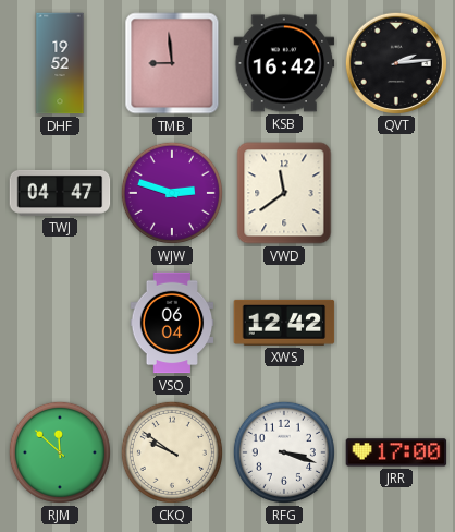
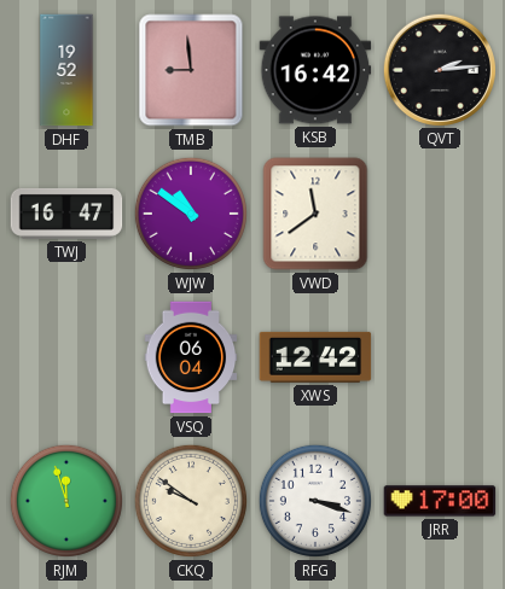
TWJ: 04:47 -> 16:47 (66, 214)
WJW: 2:48 -> 10:51 (191, 214)
RJM: 11:52 -> 11:57 (66, 501)
